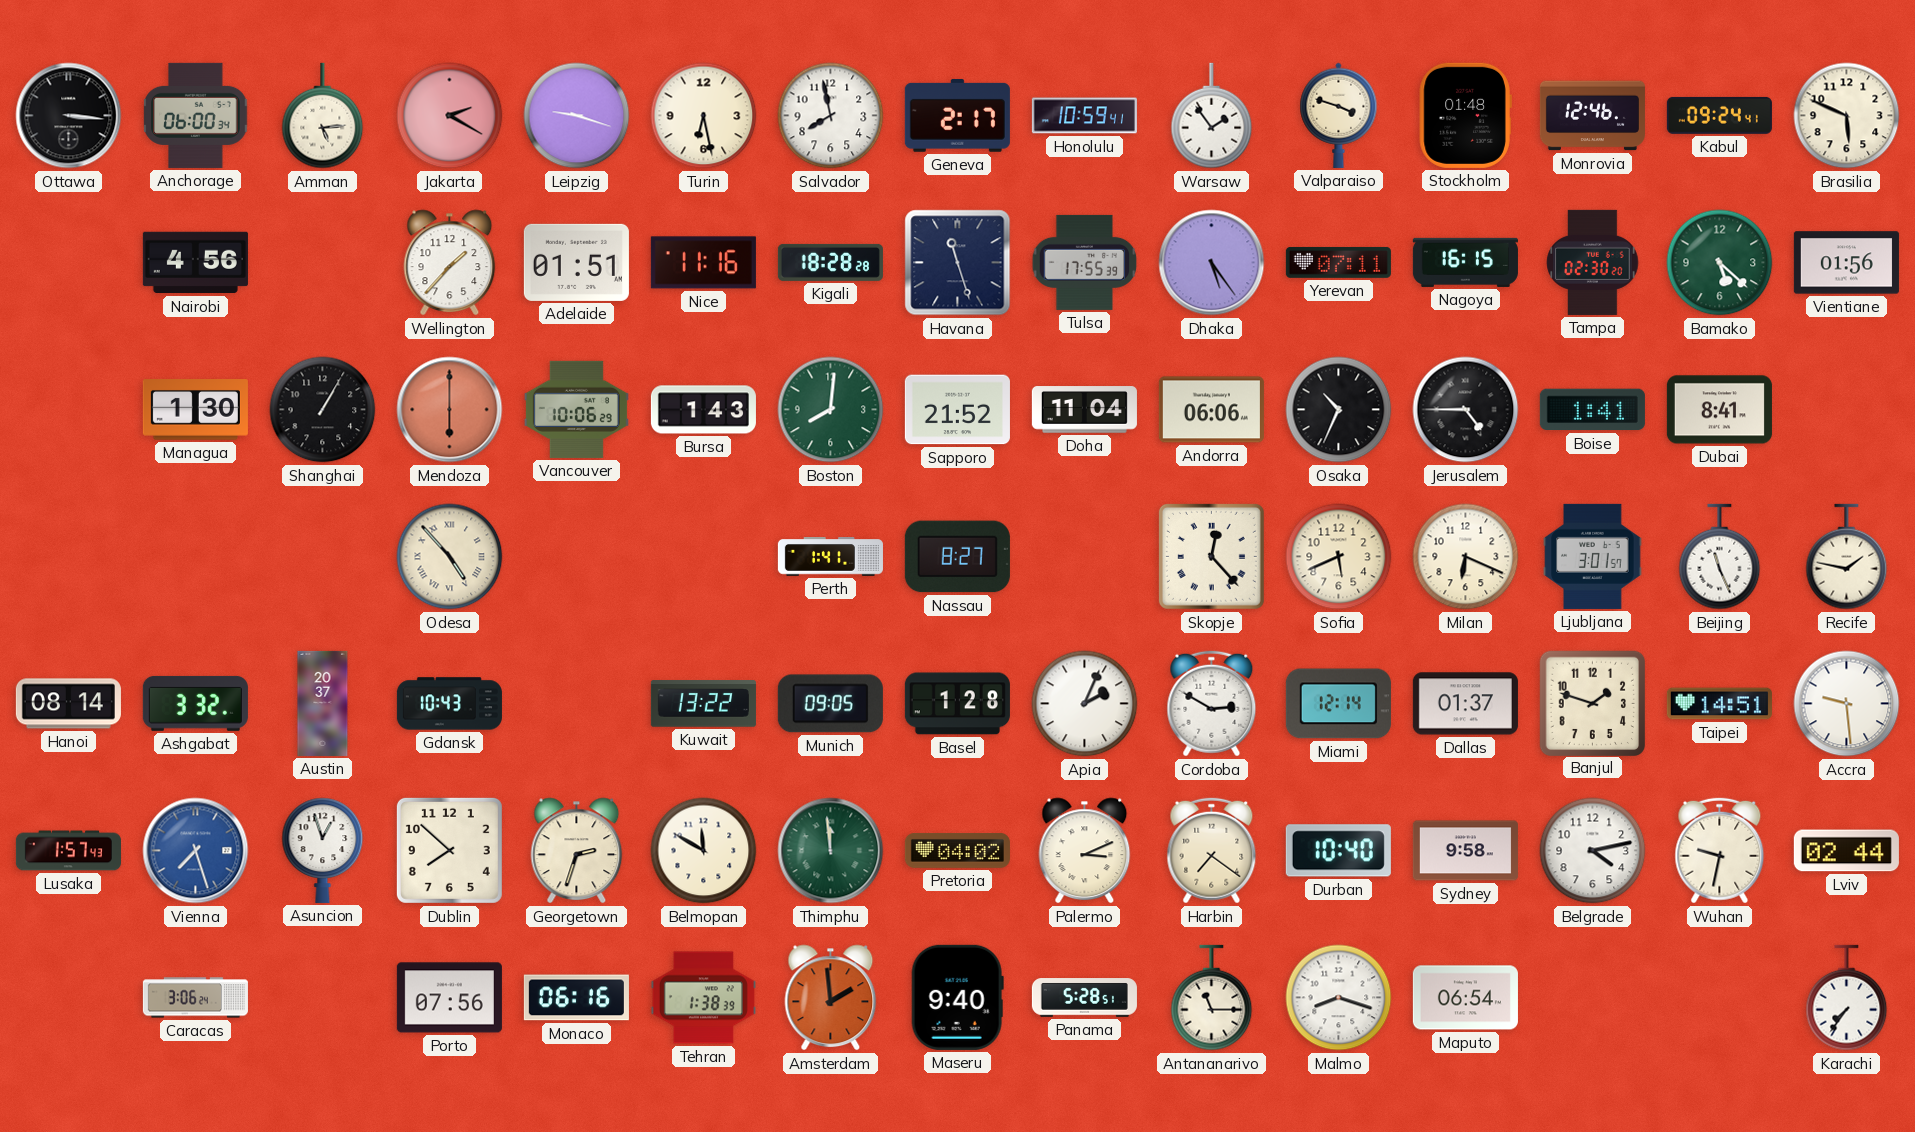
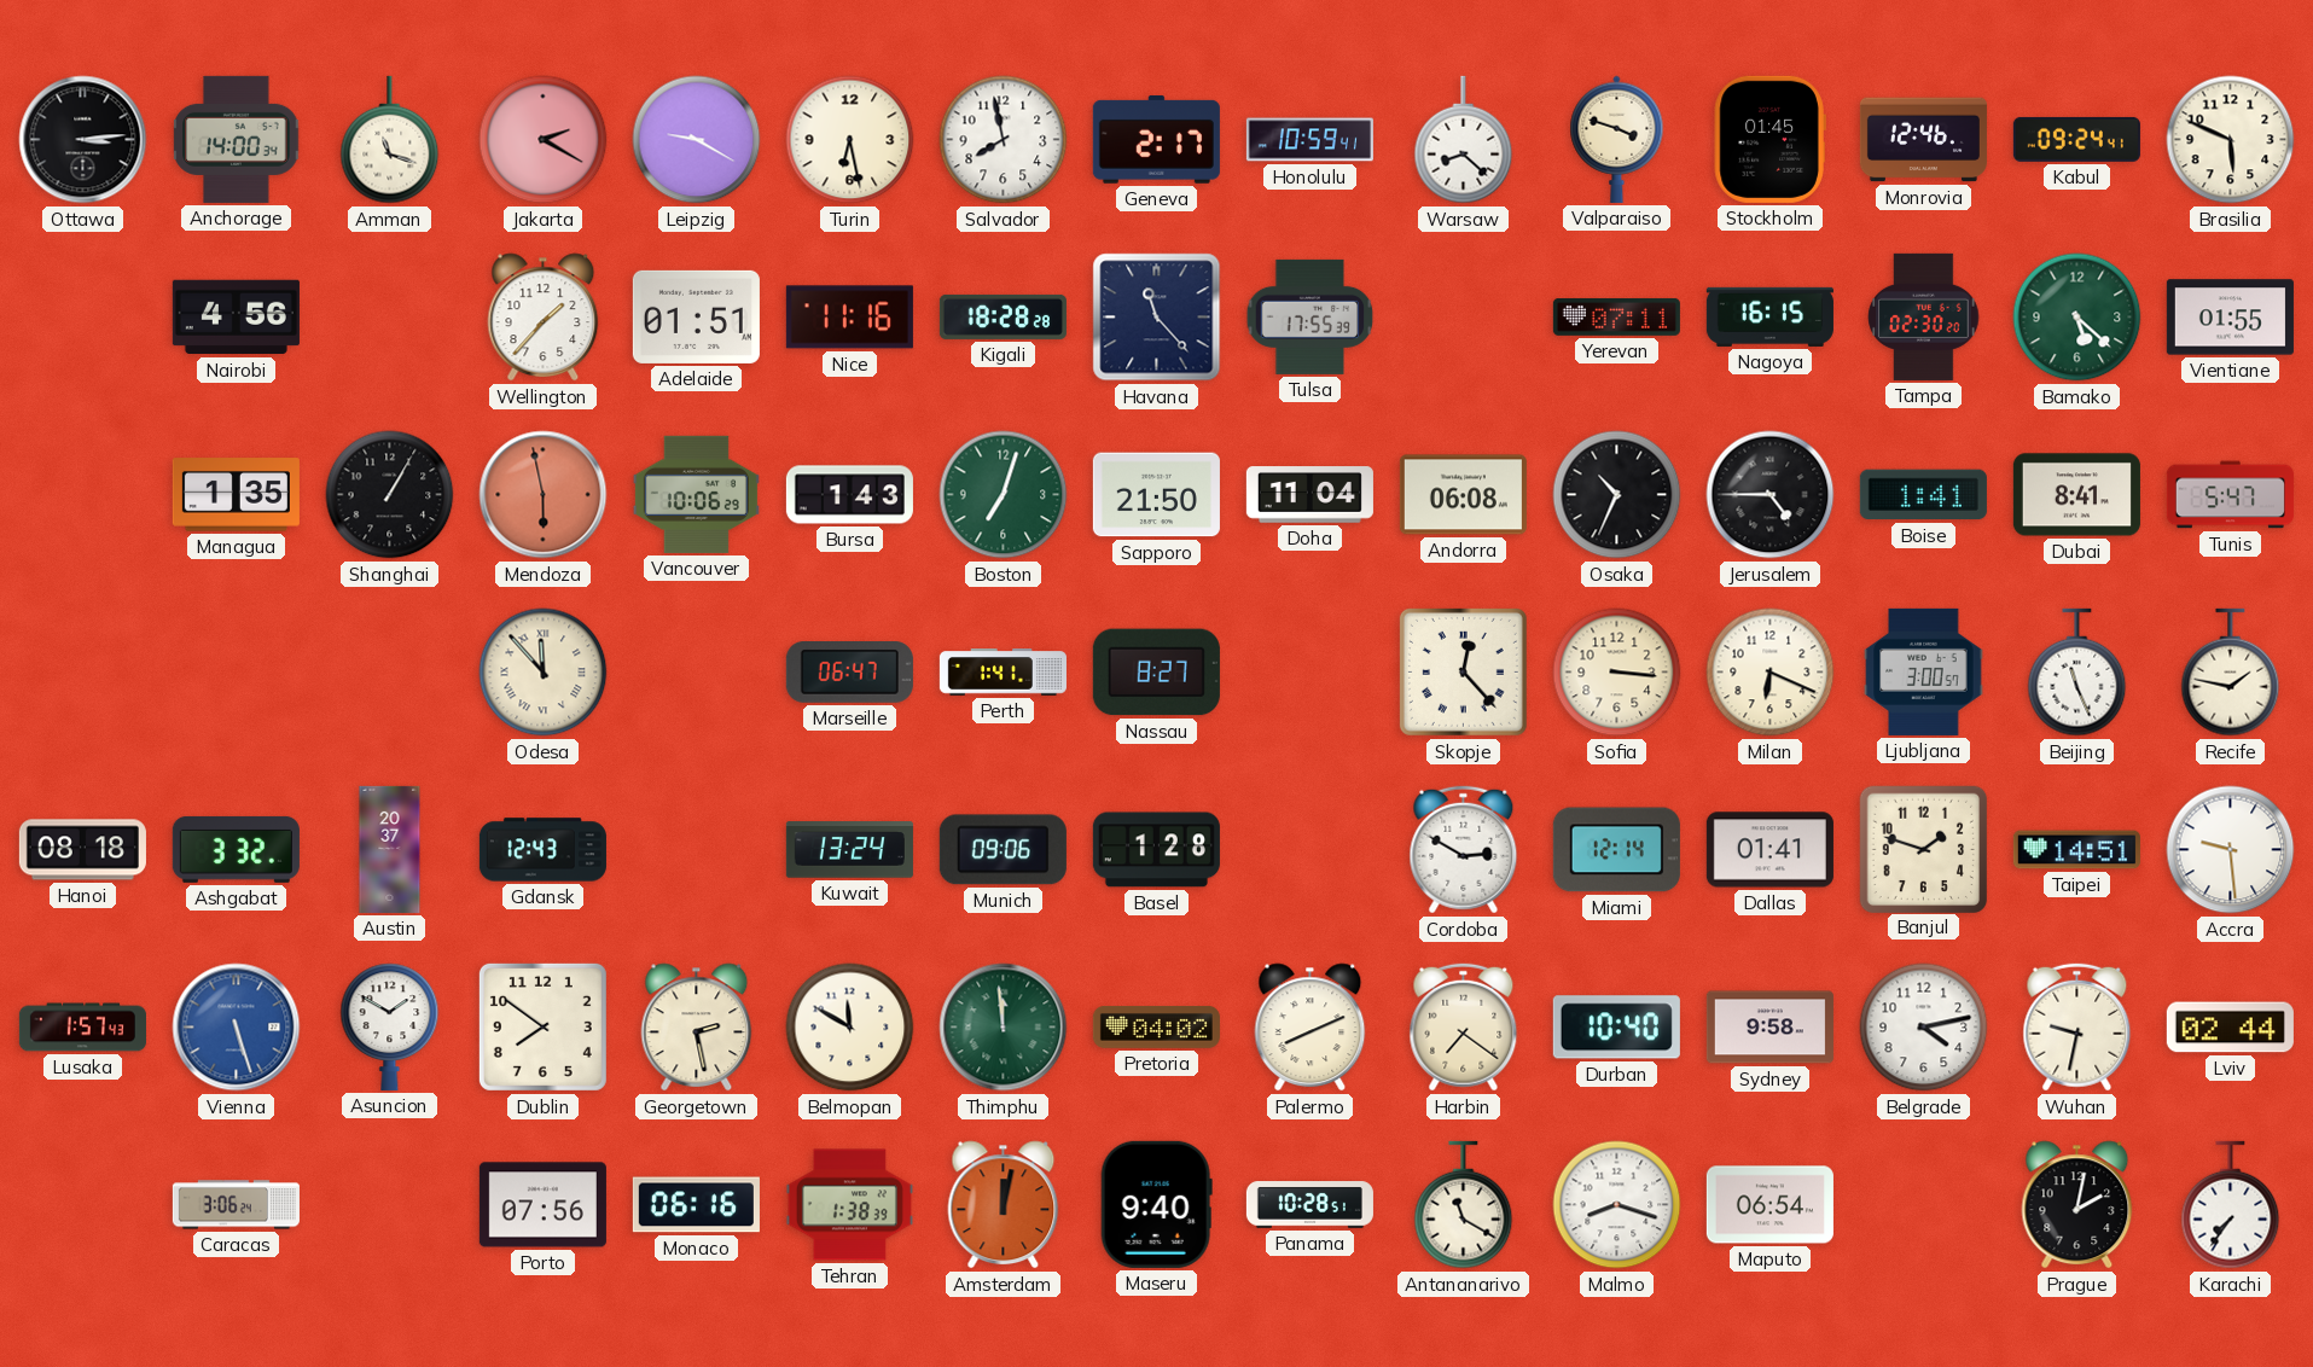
Ottawa: 3:16 -> 3:14 (83, 140)
Anchorage: 06:00 -> 14:00 (237, 139)
Amman: 5:14 -> 11:18 (390, 140)
Leipzig: 9:18 -> 9:20 (697, 140)
Warsaw: 1:54 -> 8:22 (1464, 140)
Stockholm: 01:48 -> 01:45 (1769, 139)
Havana: 11:27 -> 11:23 (1157, 318)
Dhaka: 5:24 -> none (1212, 263)
Vientiane: 01:56 -> 01:55 (2230, 318)
Managua: 1:30 -> 1:35 (236, 495)
Mendoza: 6:00 -> 5:58 (544, 495)
Boston: 8:01 -> 7:03 (1004, 495)
Sapporo: 21:52 -> 21:50 (1156, 495)
Andorra: 06:06 -> 06:08 (1463, 495)
Tunis: none -> 5:47 (2230, 495)
Odesa: 4:53 -> 11:53 (544, 673)
Marseille: none -> 06:47 (849, 673)
Sofia: 5:41 -> 3:16 (1617, 673)
Ljubljana: 3:01 -> 3:00 (1924, 671)
Hanoi: 08:14 -> 08:18 (82, 850)
Gdansk: 10:43 -> 12:43 (542, 850)
Kuwait: 13:22 -> 13:24 (849, 850)
Munich: 09:05 -> 09:06 (1003, 850)
Apia: 2:04 -> none (1085, 704)
Dallas: 01:37 -> 01:41 (1769, 850)
Vienna: 7:27 -> 5:27 (237, 1028)
Asuncion: 12:57 -> 1:50 (390, 1026)
Dublin: 7:52 -> 7:51 (542, 1026)
Georgetown: 2:33 -> 2:28 (697, 1028)
Palermo: 3:11 -> 8:11 (1310, 1028)
Amsterdam: 1:59 -> 12:02 (1004, 1205)
Panama: 5:28 -> 10:28 (1309, 1205)
Antananarivo: 11:15 -> 11:20 (1464, 1205)
Prague: none -> 2:02 (2077, 1205)
